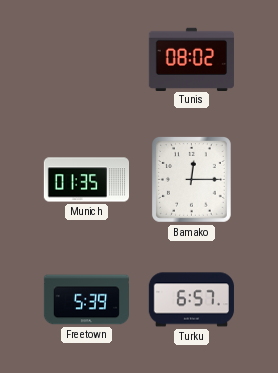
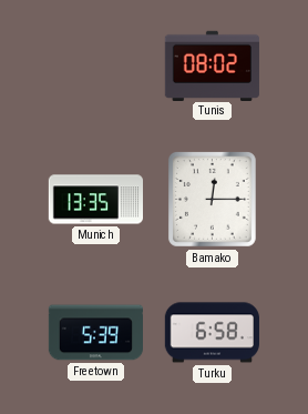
Munich: 01:35 -> 13:35 (95, 200)
Turku: 6:57 -> 6:58 (212, 333)
